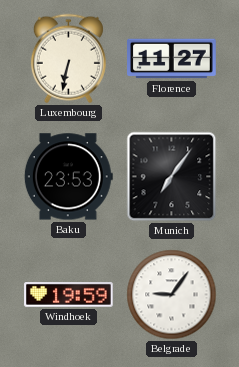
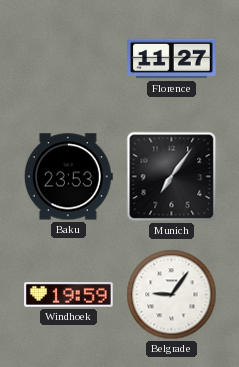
Luxembourg: 6:32 -> none (68, 59)
